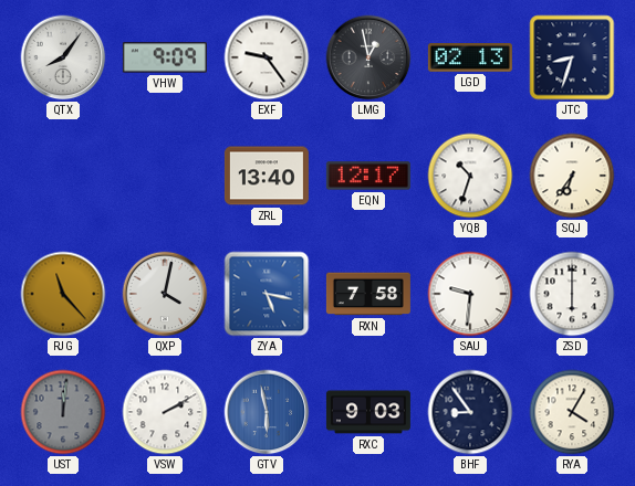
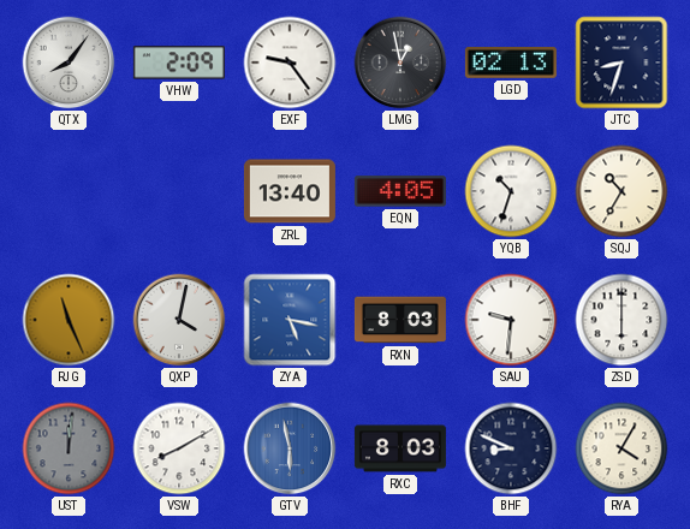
VHW: 9:09 -> 2:09 (179, 63)
EQN: 12:17 -> 4:05 (400, 191)
SQJ: 6:36 -> 10:35 (621, 191)
RJG: 11:23 -> 11:26 (69, 320)
RXN: 7:58 -> 8:03 (400, 320)
VSW: 2:10 -> 8:10 (179, 448)
RXC: 9:03 -> 8:03 (400, 448)
BHF: 8:54 -> 8:49 (511, 448)
